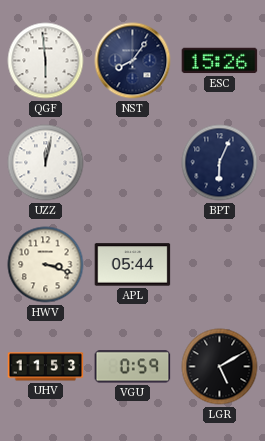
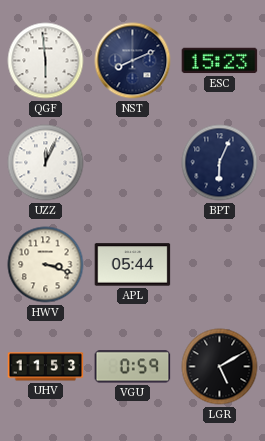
NST: 8:06 -> 8:11 (133, 61)
ESC: 15:26 -> 15:23 (220, 61)
UZZ: 12:02 -> 12:04 (46, 163)
